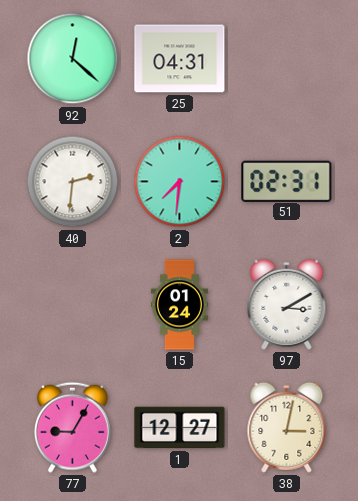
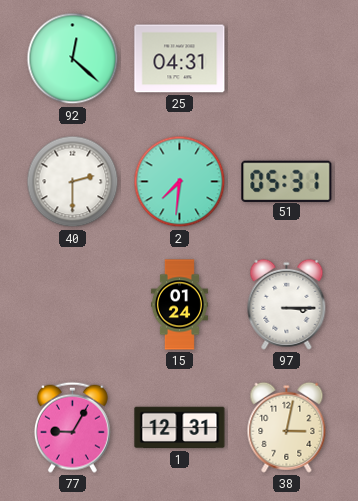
40: 2:31 -> 2:30 (73, 182)
51: 02:31 -> 05:31 (287, 181)
97: 3:10 -> 3:15 (287, 304)
1: 12:27 -> 12:31 (180, 428)
